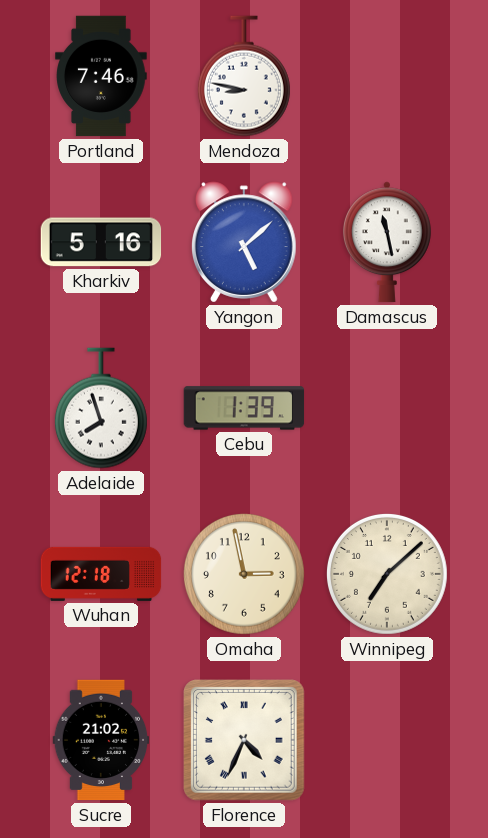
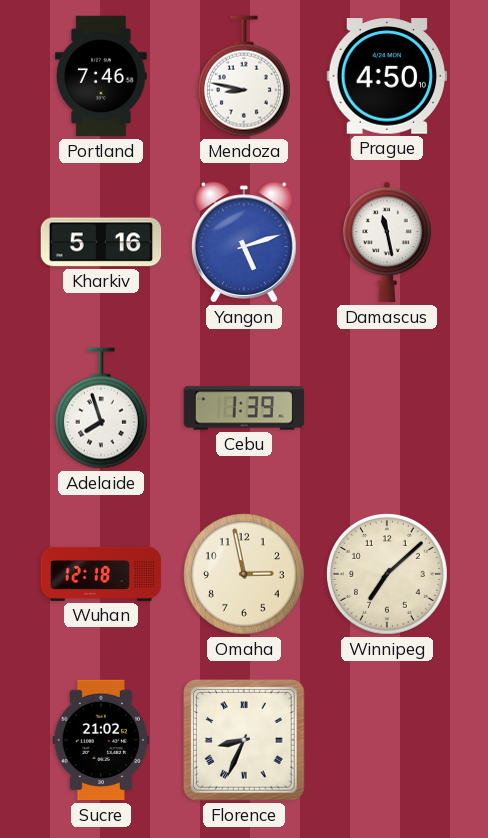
Prague: none -> 4:50 (386, 76)
Yangon: 5:08 -> 5:12 (245, 242)
Florence: 4:34 -> 8:34 (245, 741)
